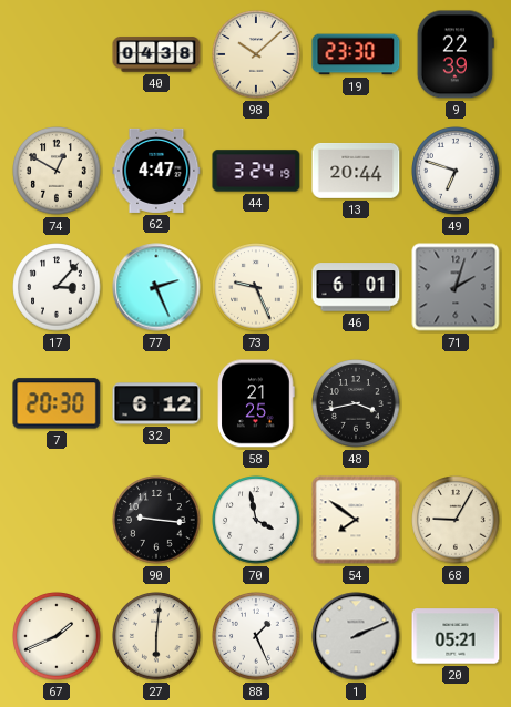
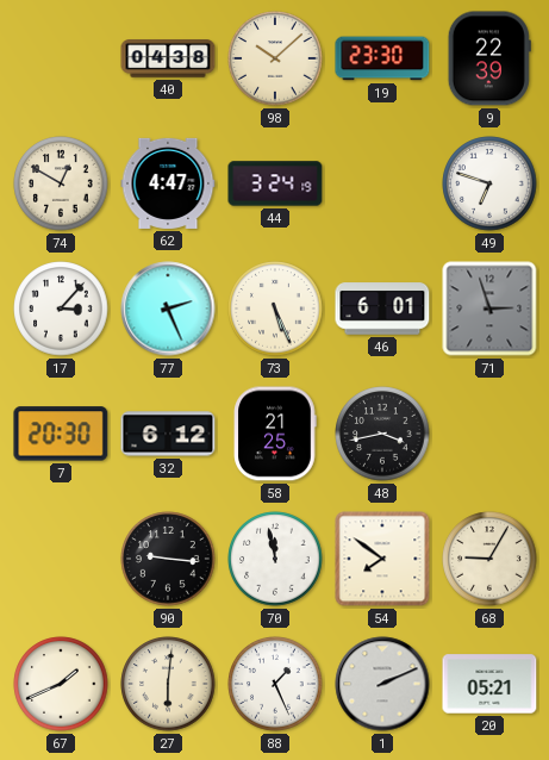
13: 20:44 -> none (356, 171)
73: 9:26 -> 5:26 (275, 309)
71: 2:03 -> 2:57 (489, 309)
70: 3:58 -> 11:58 (275, 559)
